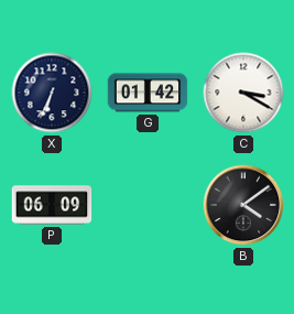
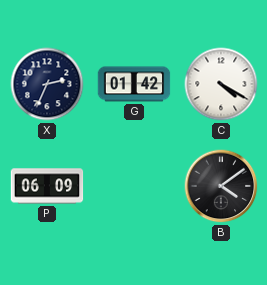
X: 6:34 -> 2:34 (47, 84)
C: 3:20 -> 4:20 (221, 84)
